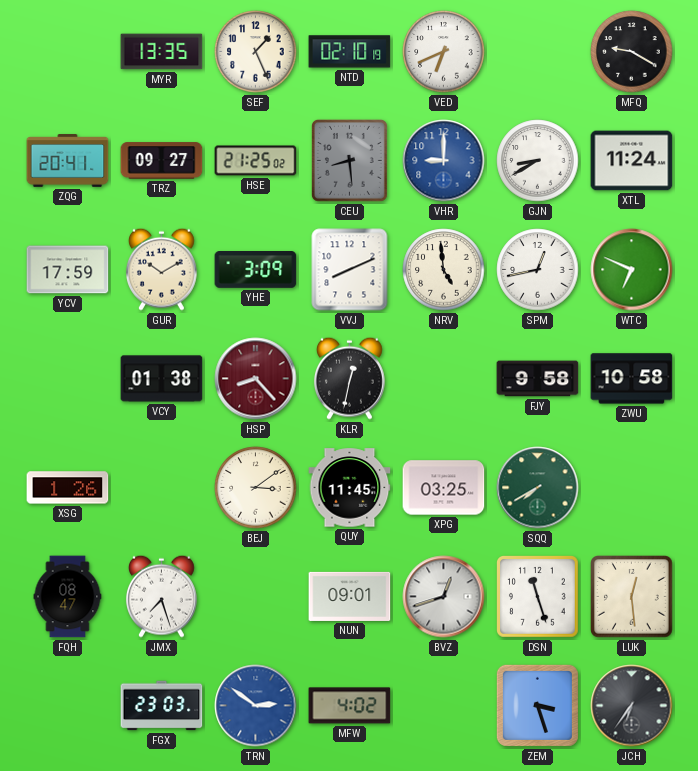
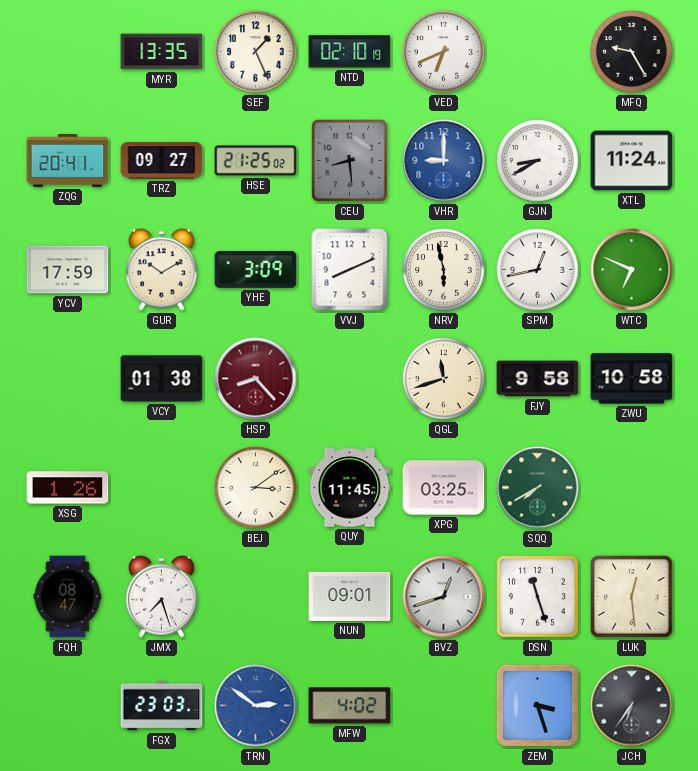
MFQ: 9:20 -> 9:25 (632, 52)
NRV: 4:59 -> 5:58 (444, 270)
KLR: 12:32 -> none (349, 378)
QGL: none -> 11:42 (444, 379)
